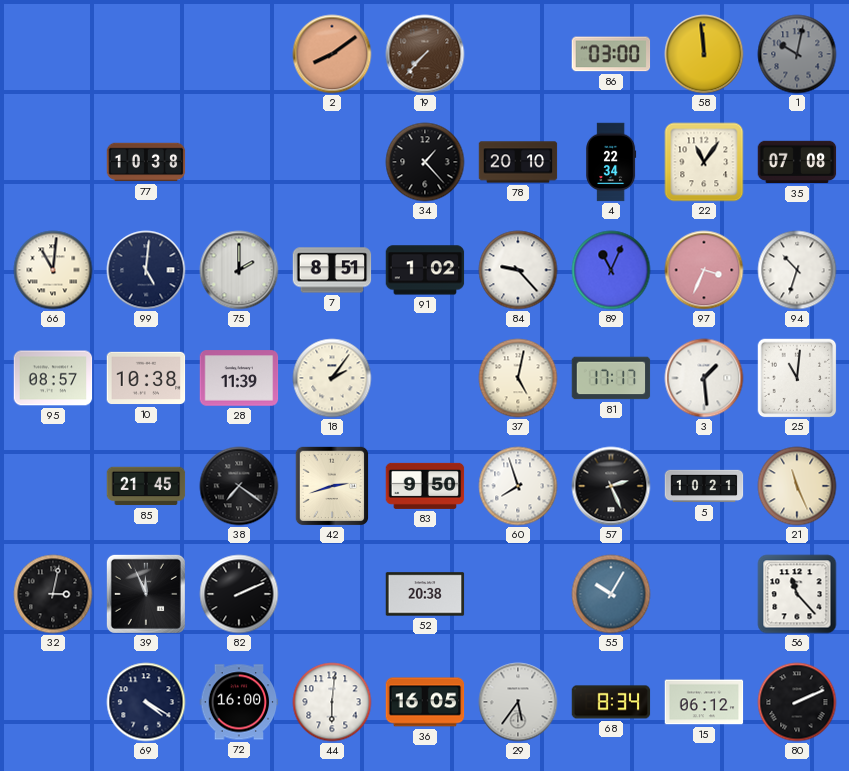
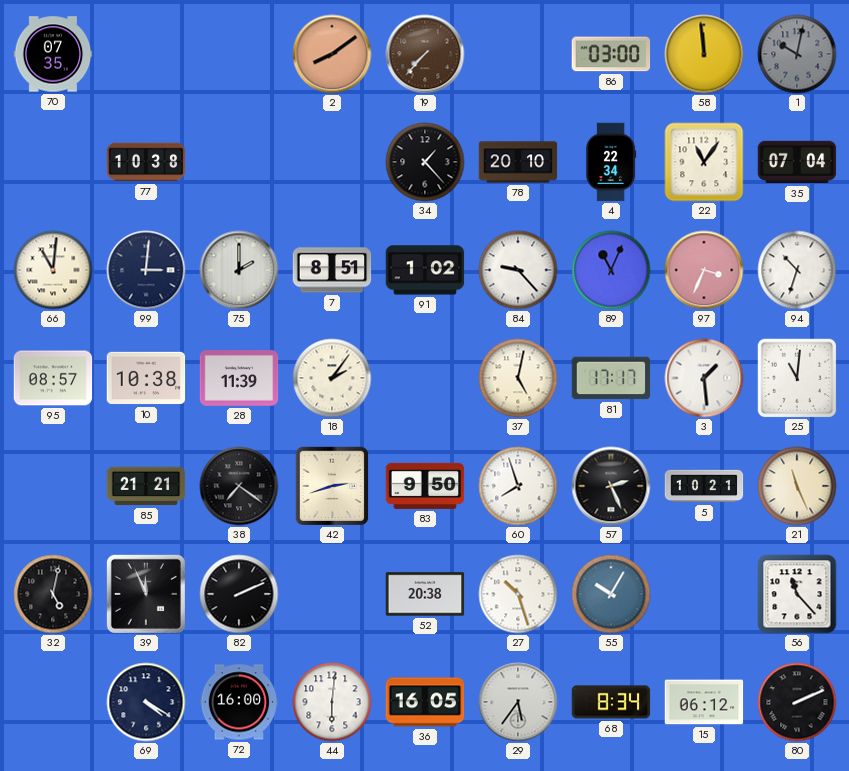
70: none -> 07:35 (53, 54)
35: 07:08 -> 07:04 (797, 162)
99: 5:01 -> 3:01 (146, 270)
85: 21:45 -> 21:21 (146, 486)
32: 3:02 -> 5:02 (53, 594)
27: none -> 10:27 (518, 594)
